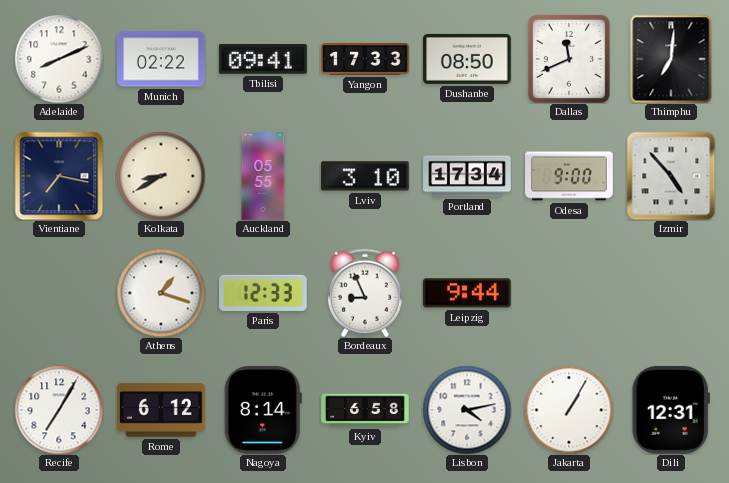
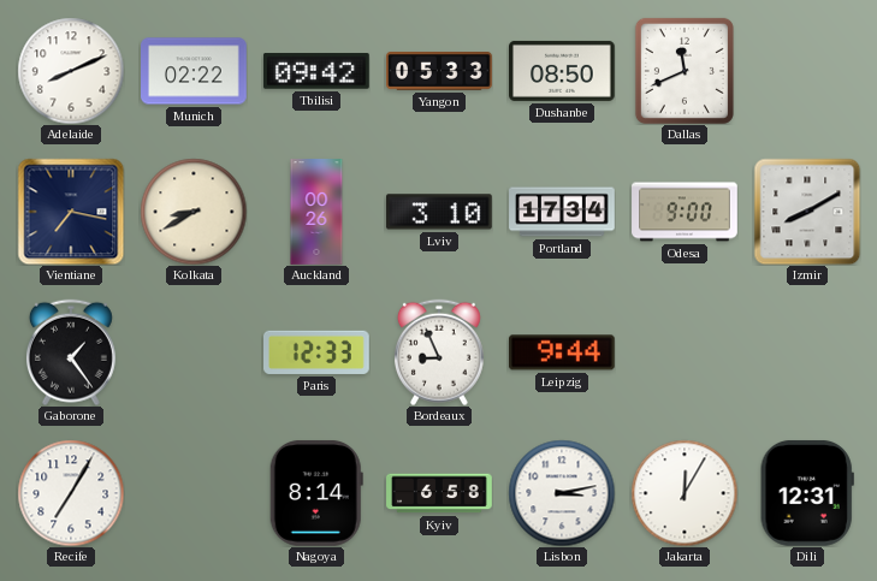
Tbilisi: 09:41 -> 09:42 (316, 71)
Yangon: 17:33 -> 05:33 (439, 71)
Thimphu: 7:01 -> none (671, 59)
Auckland: 05:55 -> 00:26 (316, 212)
Izmir: 4:53 -> 8:10 (807, 212)
Gaborone: none -> 1:24 (71, 352)
Athens: 1:18 -> none (161, 293)
Rome: 6:12 -> none (162, 410)
Lisbon: 4:13 -> 3:13 (562, 493)
Jakarta: 1:05 -> 12:05 (685, 493)
